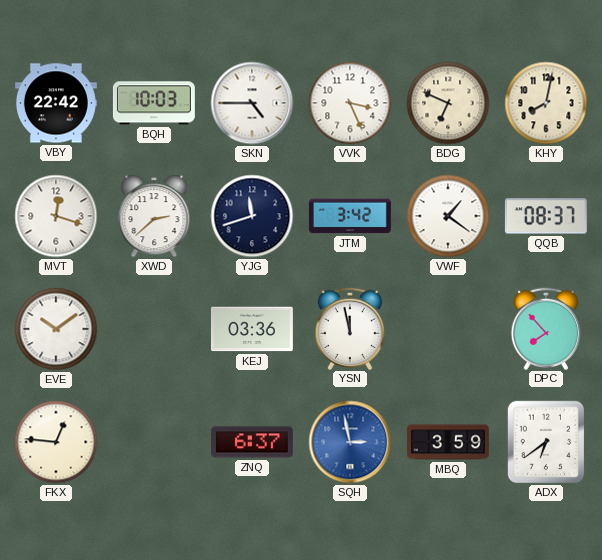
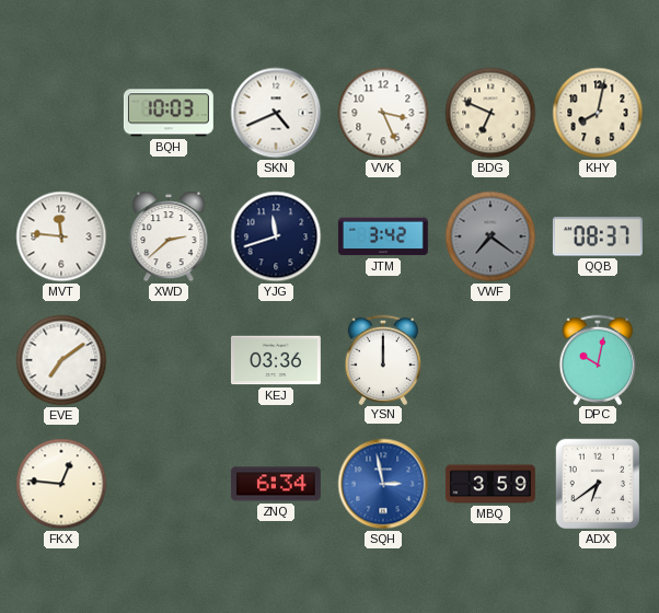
VBY: 22:42 -> none (56, 103)
SKN: 4:45 -> 4:41 (276, 113)
MVT: 12:18 -> 11:46 (61, 236)
VWF: 1:21 -> 7:21 (490, 236)
VWF dial: white -> grey (490, 236)
EVE: 10:09 -> 7:09 (61, 360)
YSN: 11:58 -> 12:00 (382, 359)
DPC: 7:53 -> 10:02 (597, 359)
ZNQ: 6:37 -> 6:34 (276, 484)
